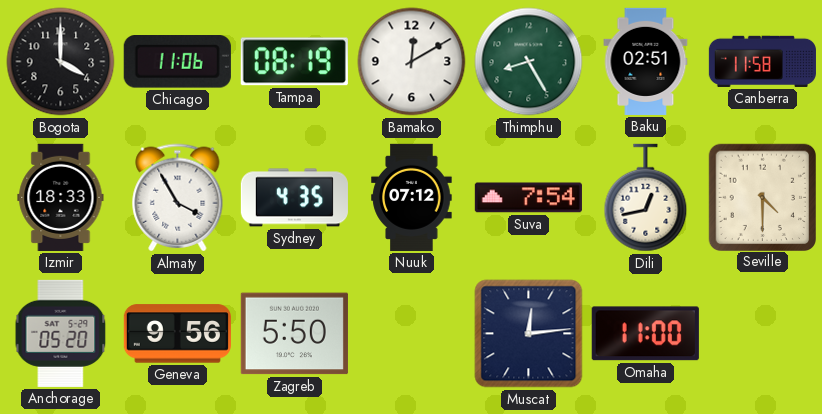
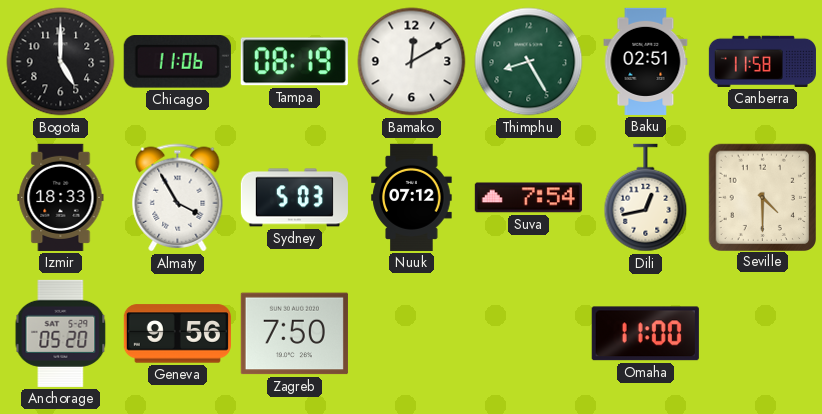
Bogota: 4:00 -> 5:00 (61, 62)
Sydney: 4:35 -> 5:03 (294, 198)
Zagreb: 5:50 -> 7:50 (294, 334)
Muscat: 12:14 -> none (529, 334)
